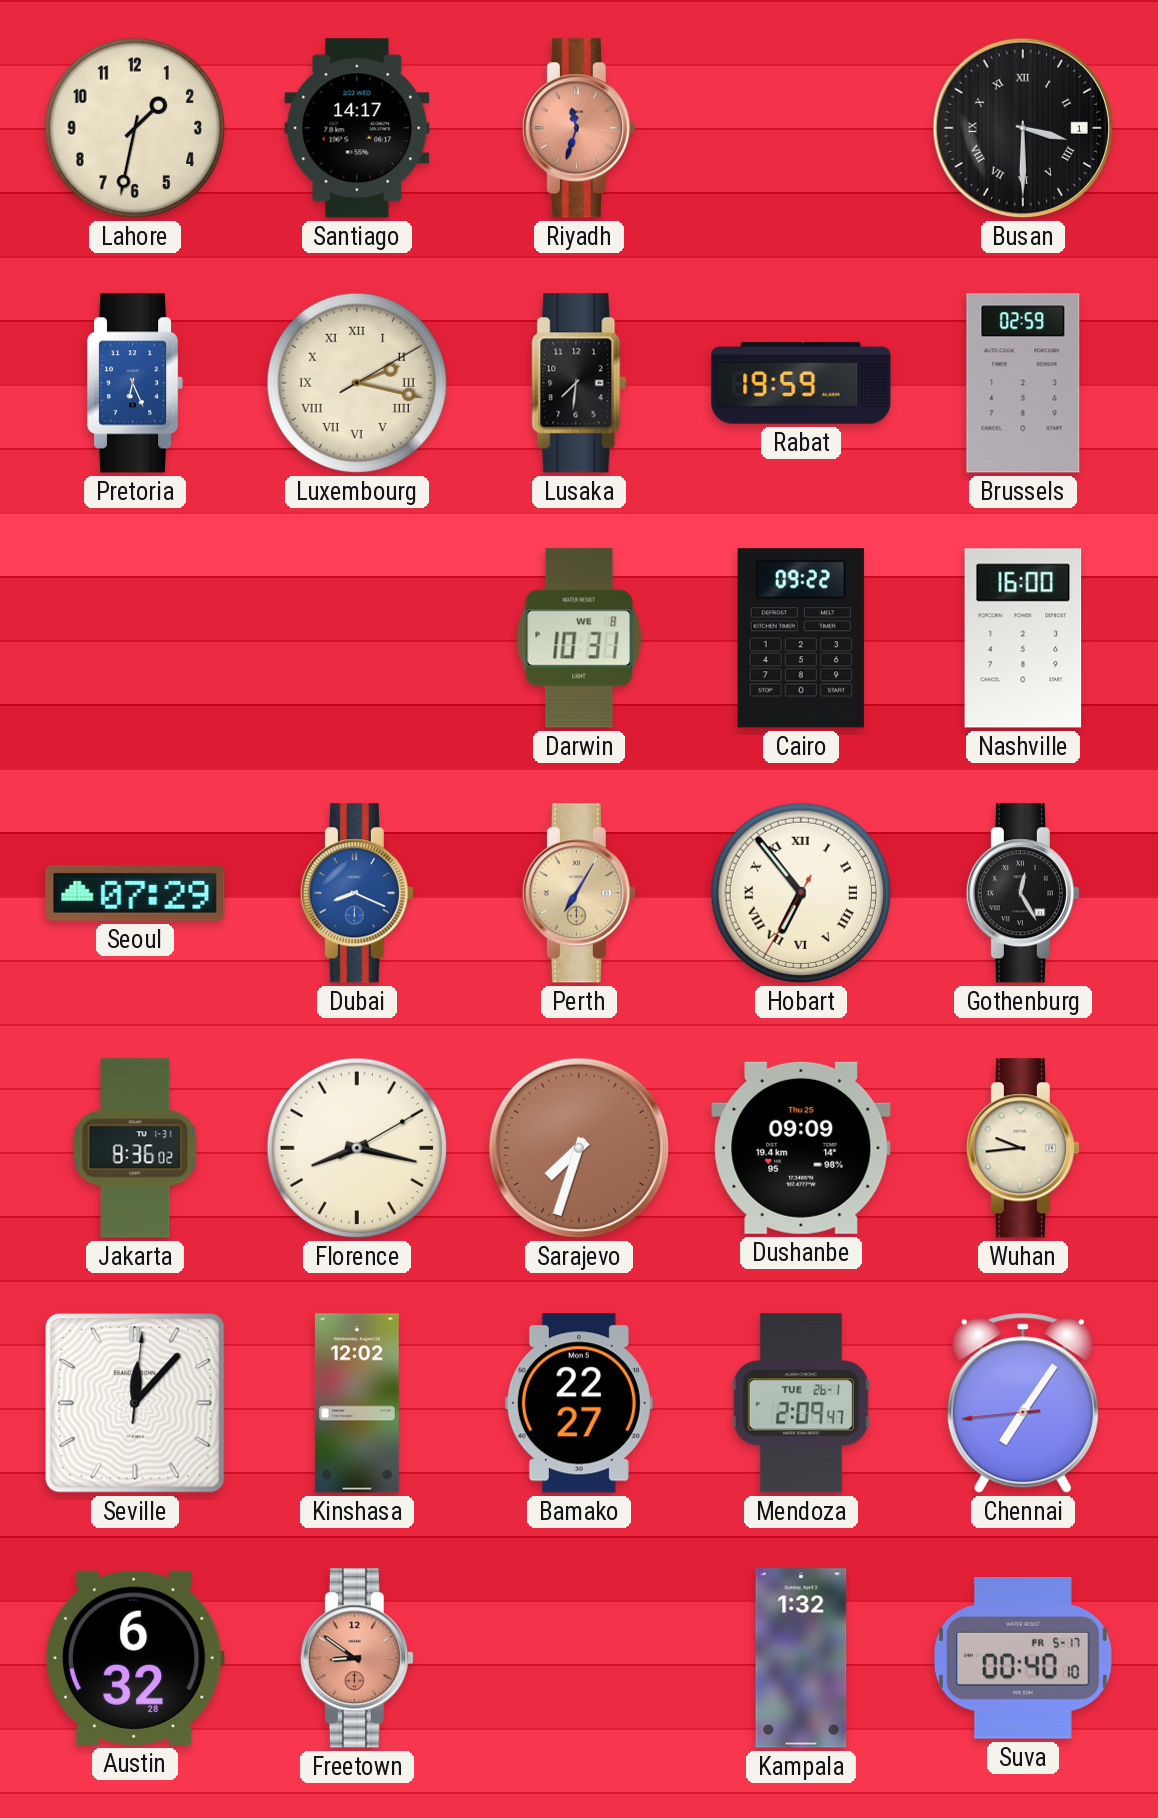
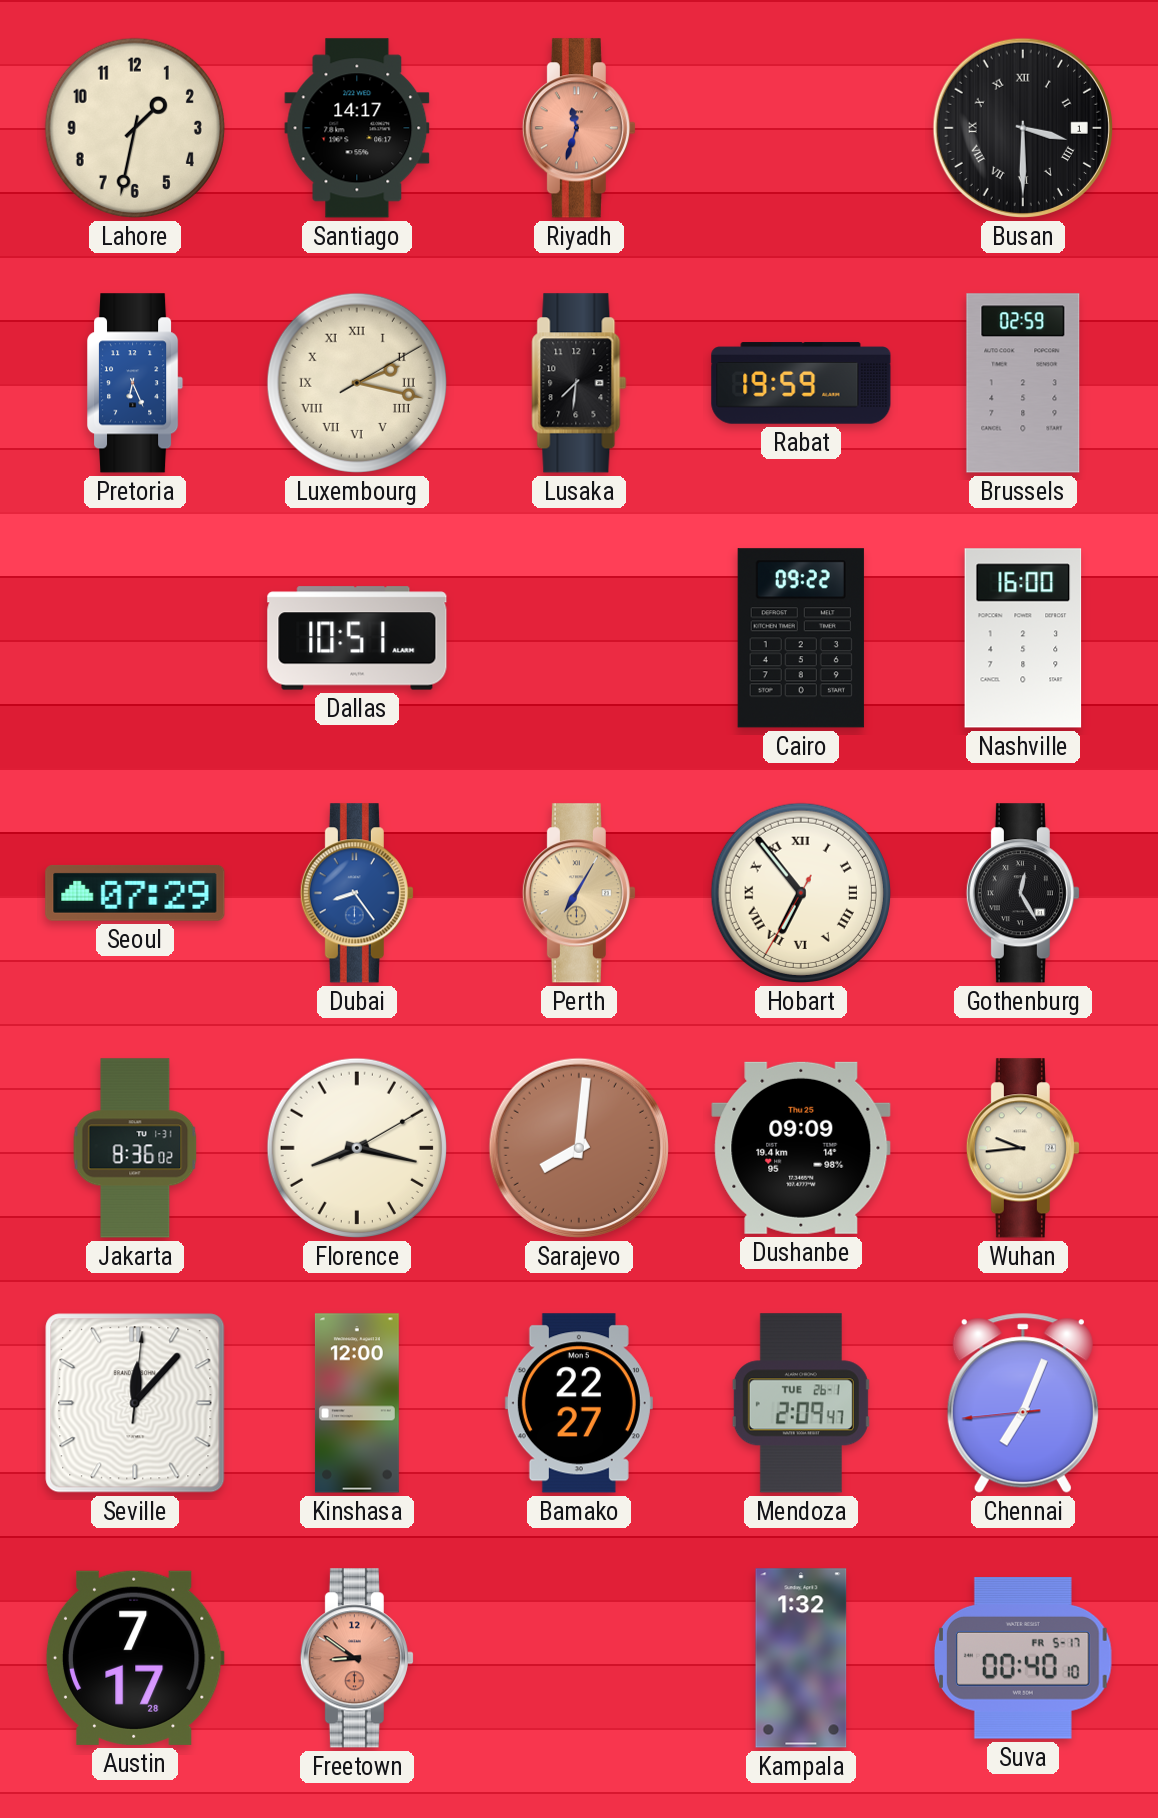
Dallas: none -> 10:51 (357, 638)
Darwin: 10:31 -> none (579, 638)
Dubai: 8:19 -> 8:24 (357, 893)
Sarajevo: 7:33 -> 8:01 (579, 1148)
Kinshasa: 12:02 -> 12:00 (357, 1403)
Chennai: 7:05 -> 7:03 (1023, 1403)
Austin: 6:32 -> 7:17 (135, 1658)
